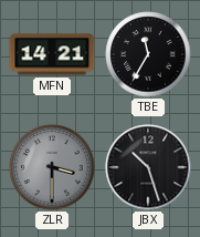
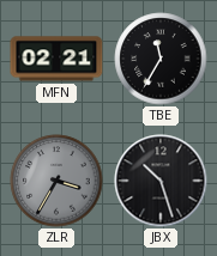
MFN: 14:21 -> 02:21 (56, 59)
ZLR: 3:30 -> 3:35 (56, 181)
